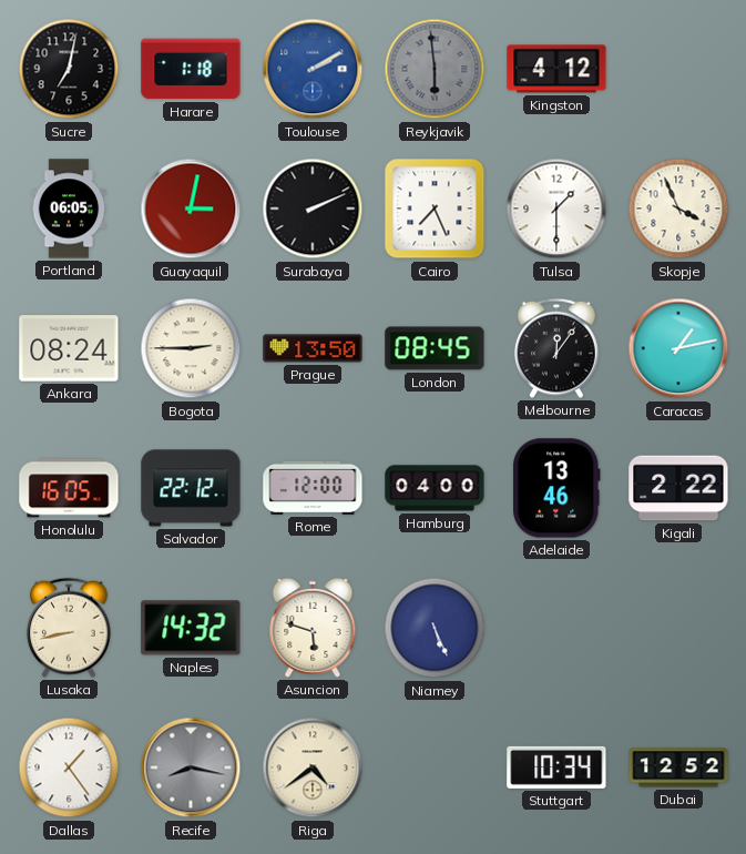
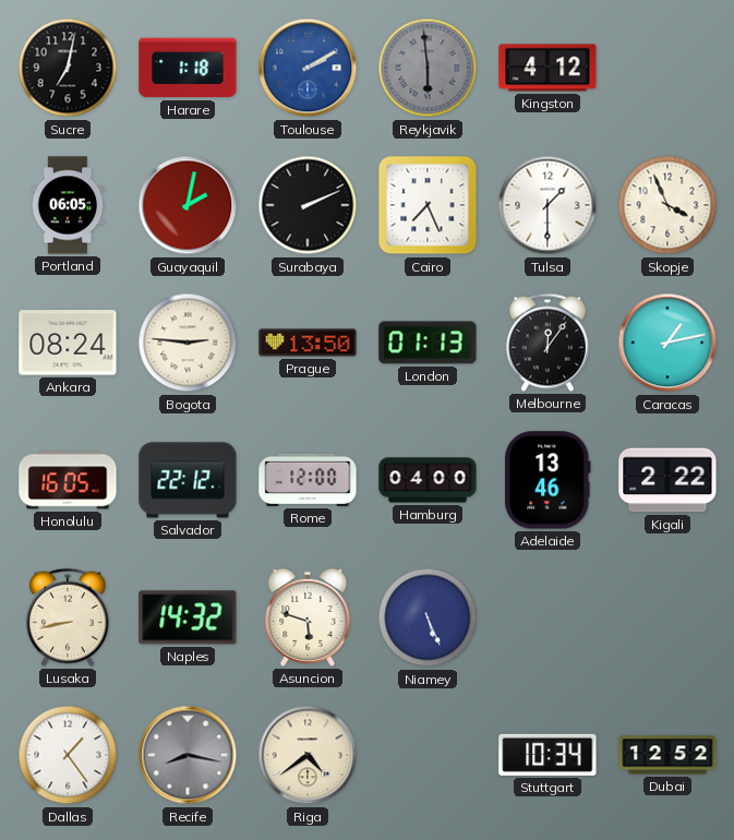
Guayaquil: 3:02 -> 2:02 (188, 205)
Bogota: 2:45 -> 2:46 (188, 343)
London: 08:45 -> 01:13 (428, 343)
